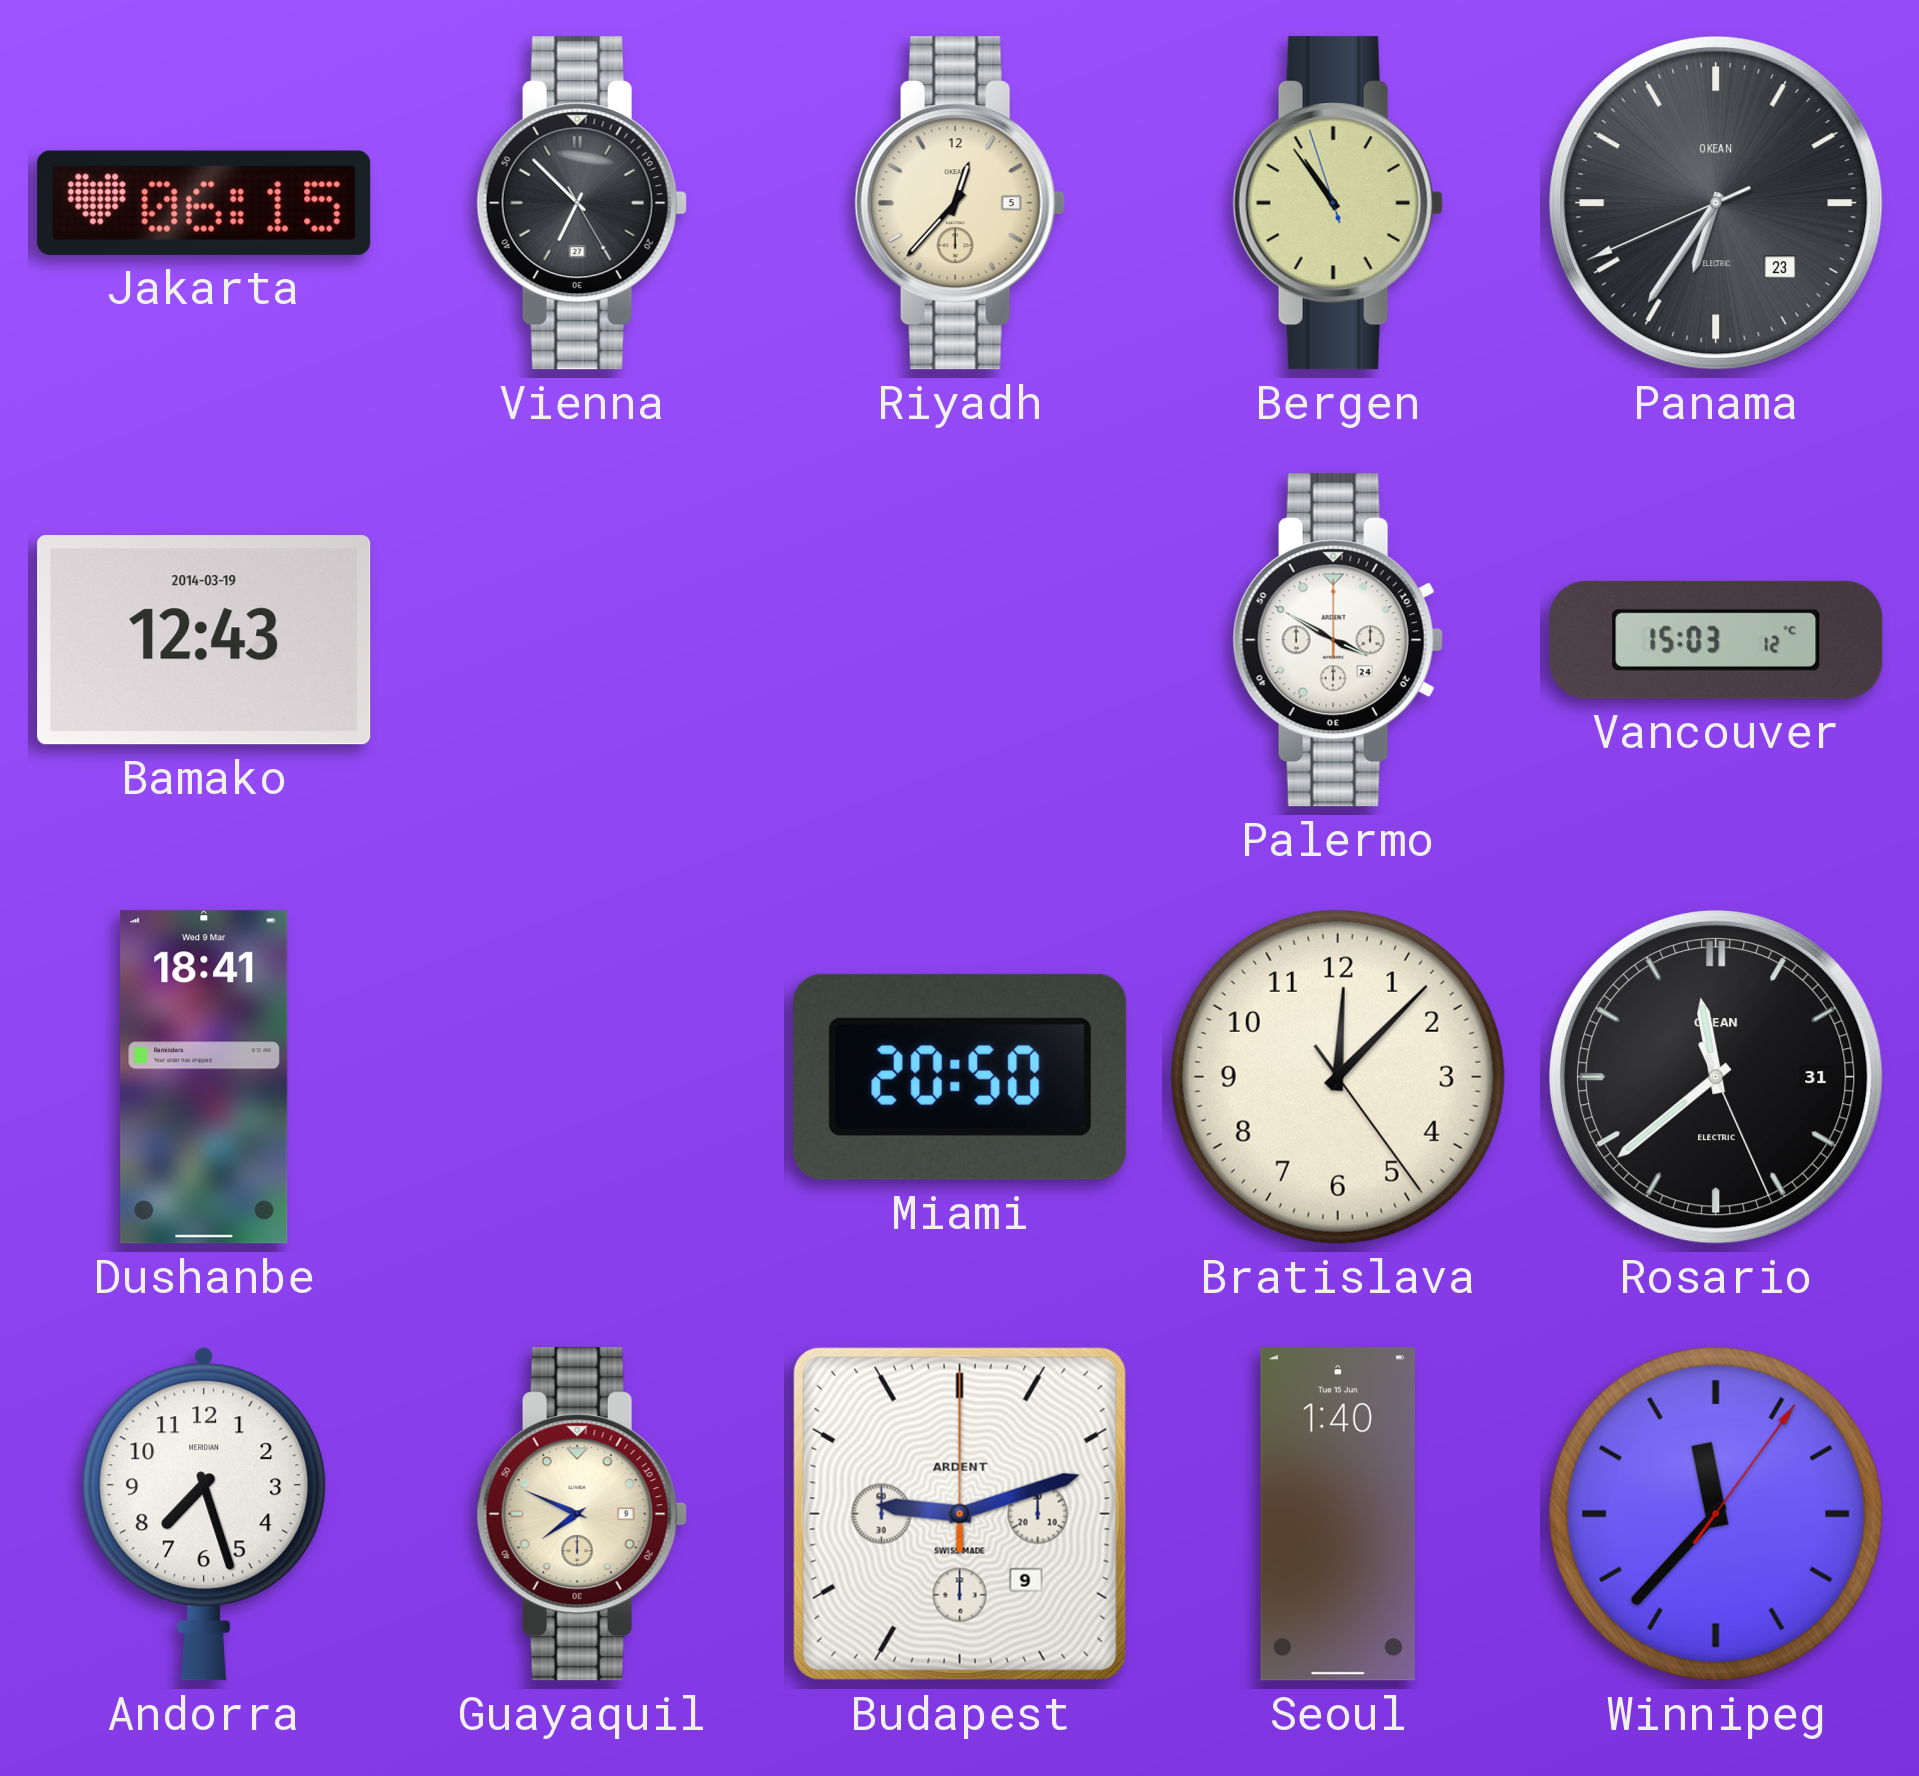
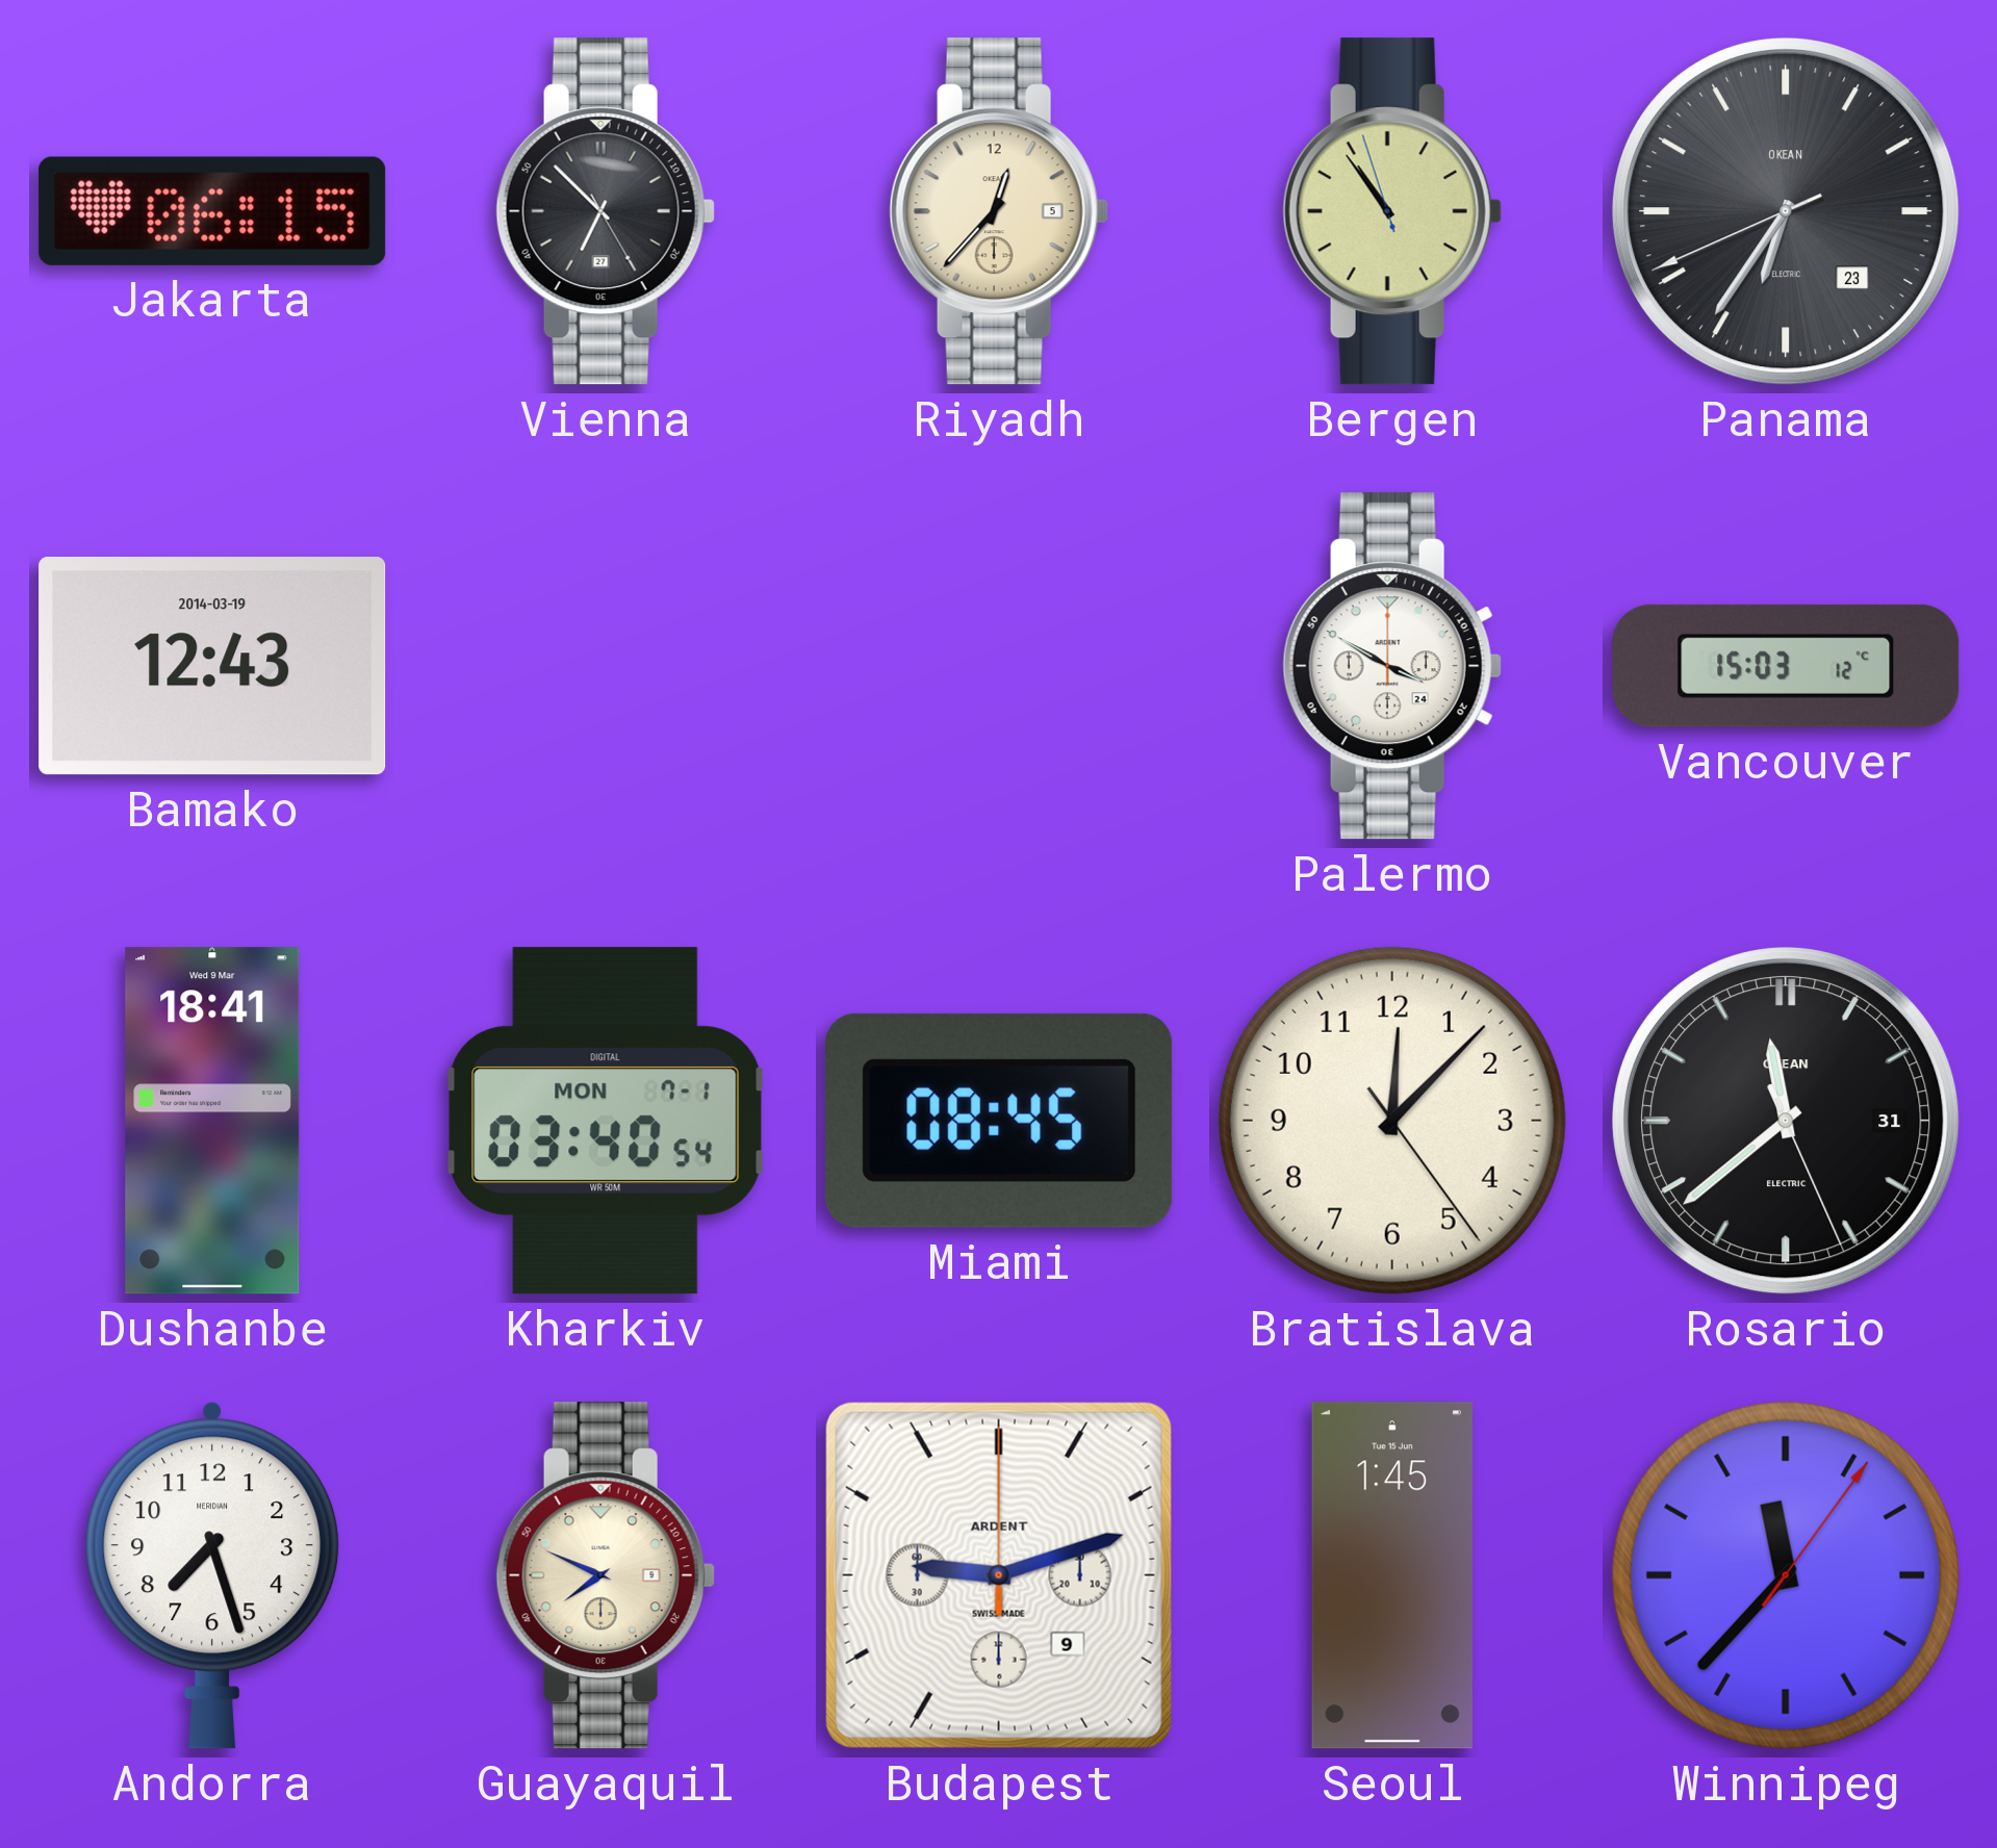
Kharkiv: none -> 03:40 (606, 1121)
Miami: 20:50 -> 08:45 (999, 1121)
Seoul: 1:40 -> 1:45 (1392, 1575)
